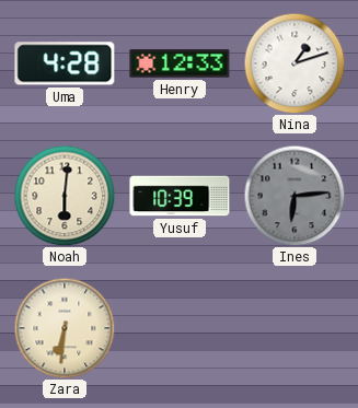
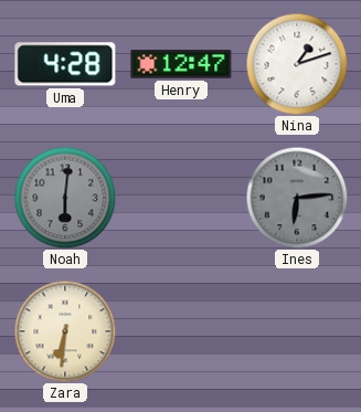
Henry: 12:33 -> 12:47 (181, 64)
Noah dial: cream -> grey (65, 198)
Yusuf: 10:39 -> none (180, 196)
